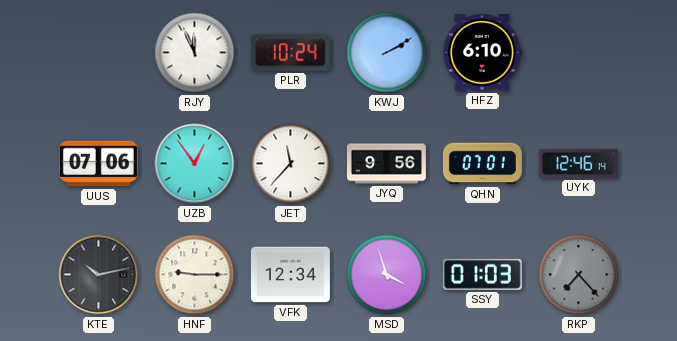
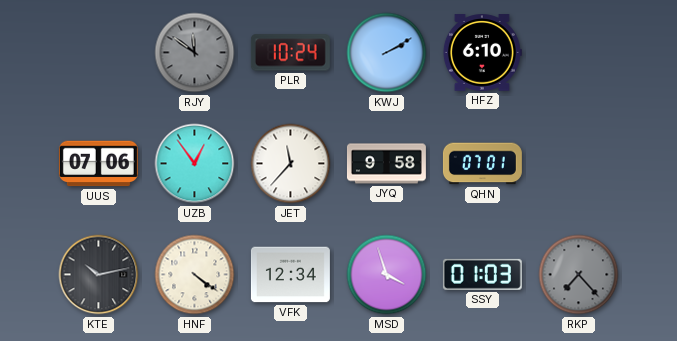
RJY: 11:56 -> 11:51 (195, 53)
RJY dial: white -> grey (195, 53)
JYQ: 9:56 -> 9:58 (386, 164)
UYK: 12:46 -> none (578, 163)
HNF: 9:15 -> 4:21 (195, 275)
